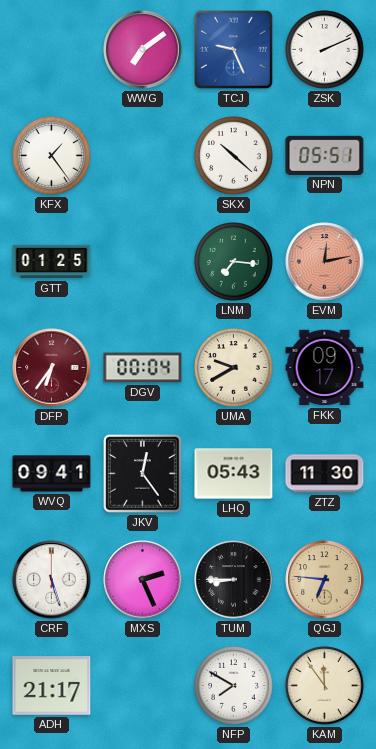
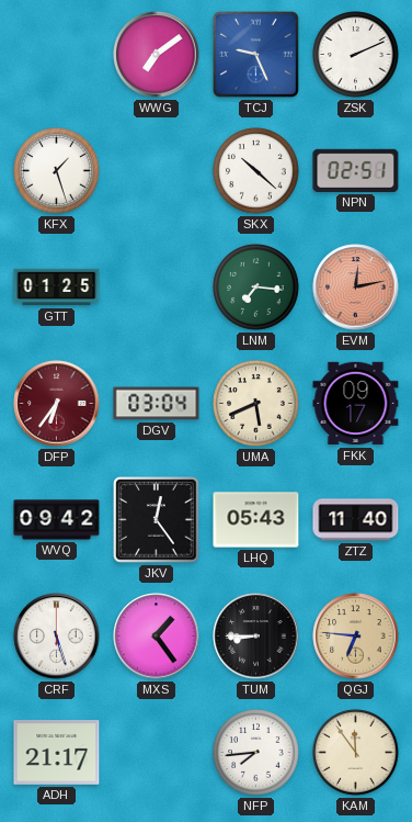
KFX: 1:24 -> 1:27 (57, 171)
NPN: 05:51 -> 02:51 (356, 170)
DGV: 00:04 -> 03:04 (157, 404)
UMA: 9:40 -> 5:41 (256, 404)
WVQ: 09:41 -> 09:42 (57, 520)
ZTZ: 11:30 -> 11:40 (356, 520)
MXS: 2:26 -> 1:24 (157, 637)
NFP: 7:50 -> 7:44 (256, 753)
